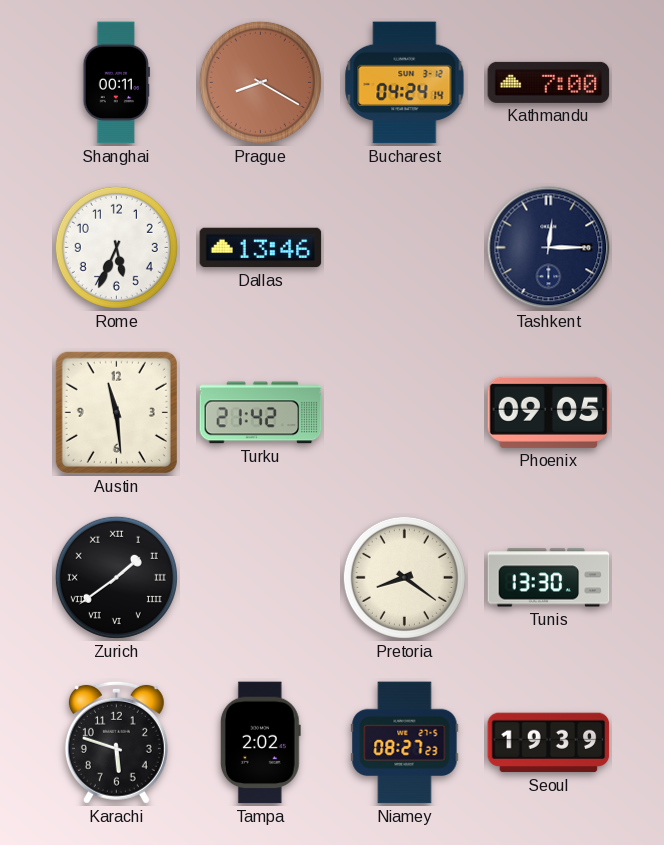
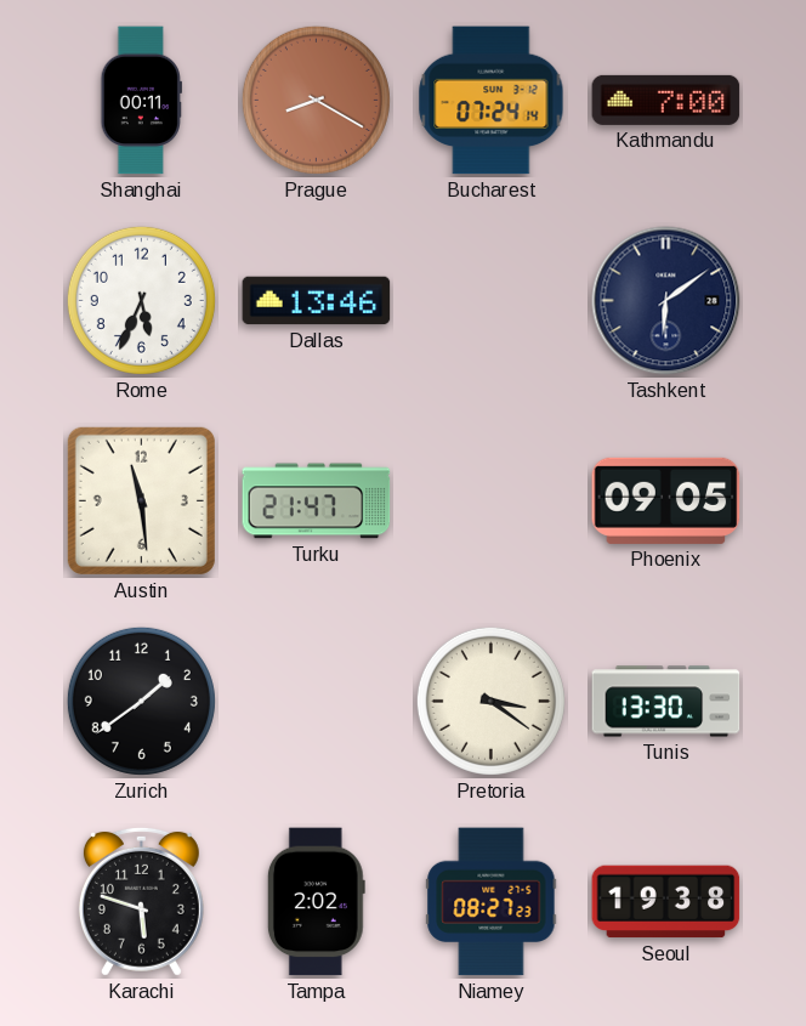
Bucharest: 04:24 -> 07:24 (492, 101)
Tashkent: 12:15 -> 6:09 (666, 301)
Turku: 21:42 -> 21:47 (317, 501)
Zurich numerals: Roman -> Arabic (141, 701)
Pretoria: 8:21 -> 3:21 (490, 701)
Seoul: 19:39 -> 19:38 (666, 902)
